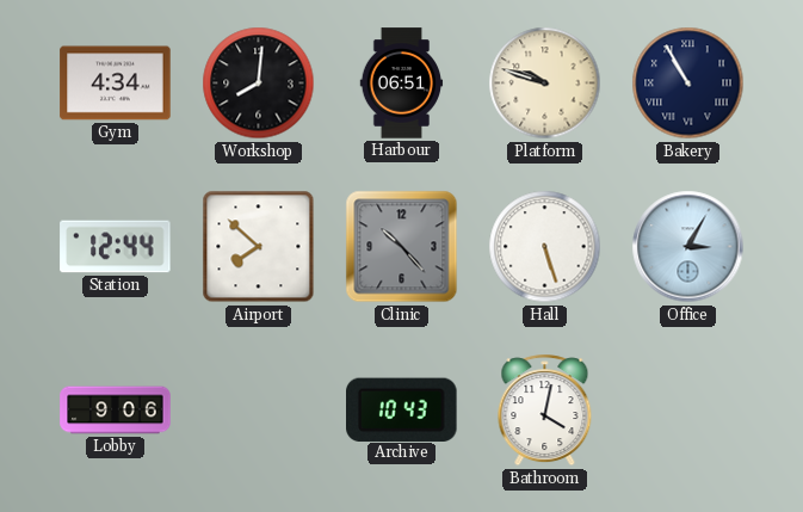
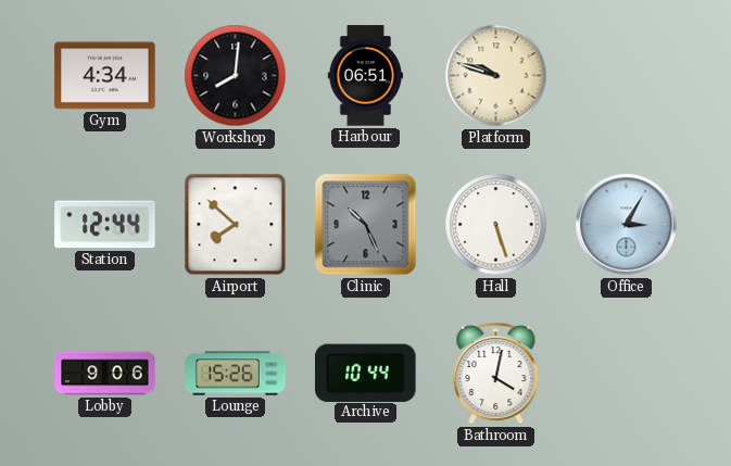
Bakery: 10:55 -> none (688, 84)
Clinic: 10:23 -> 10:26 (366, 225)
Lounge: none -> 15:26 (236, 374)
Archive: 10:43 -> 10:44 (366, 373)
